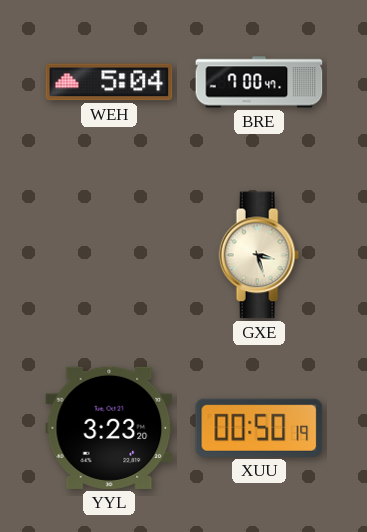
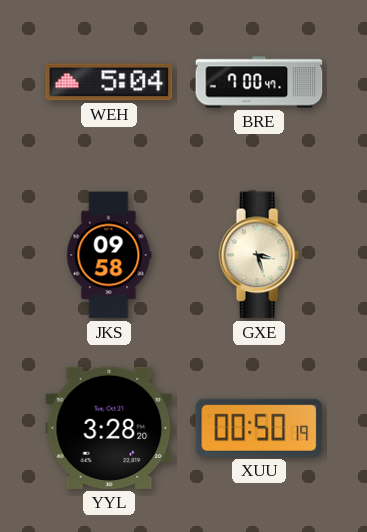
JKS: none -> 09:58 (109, 255)
YYL: 3:23 -> 3:28 (109, 428)
